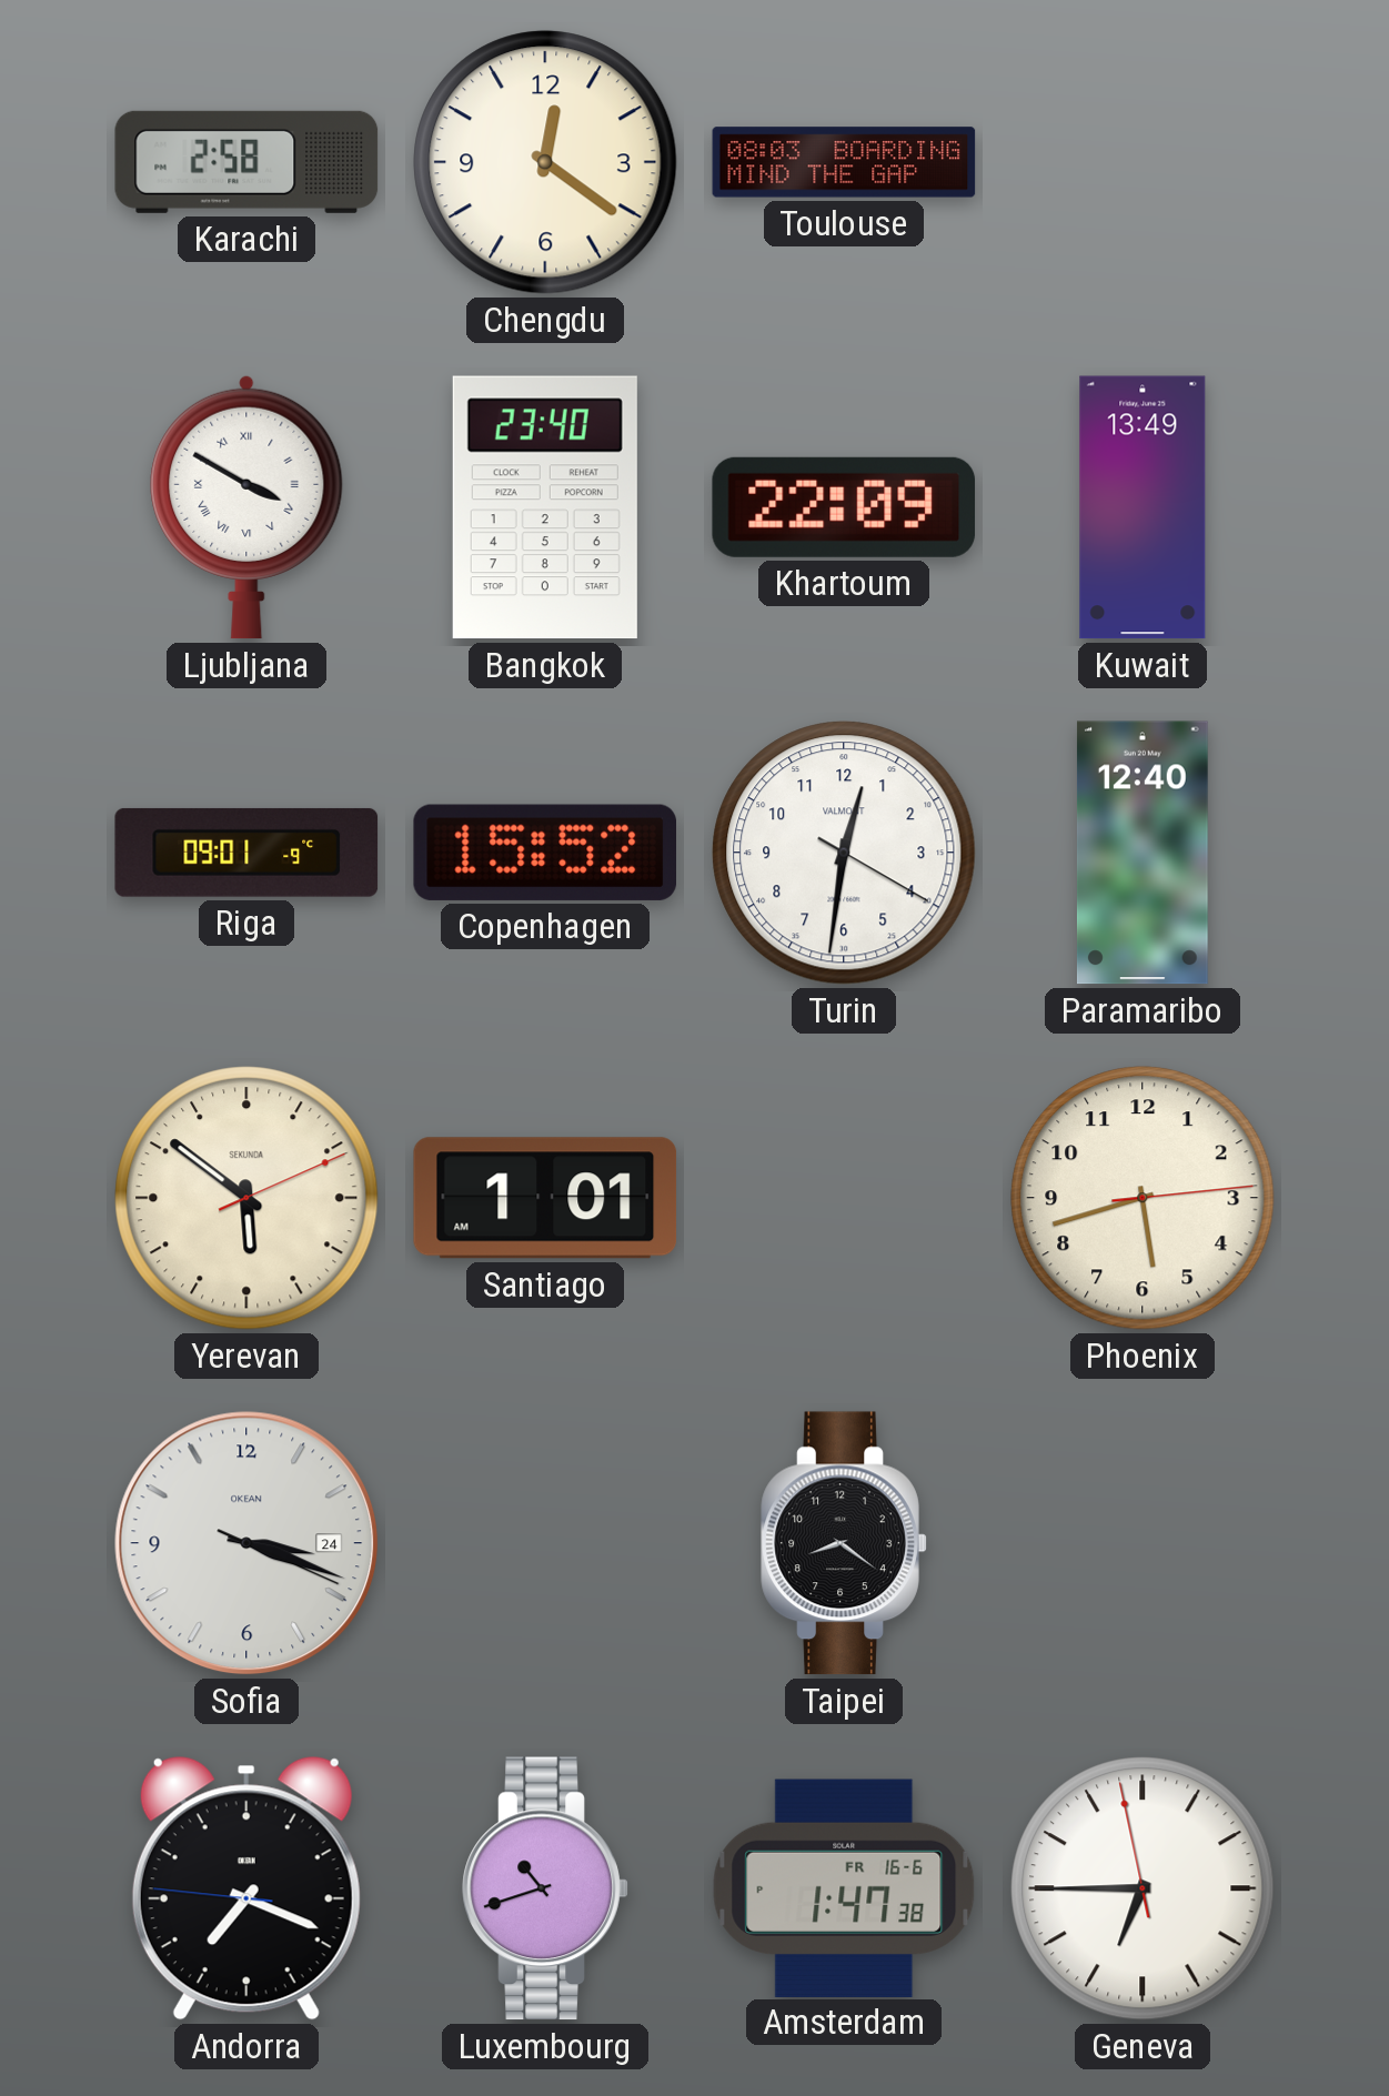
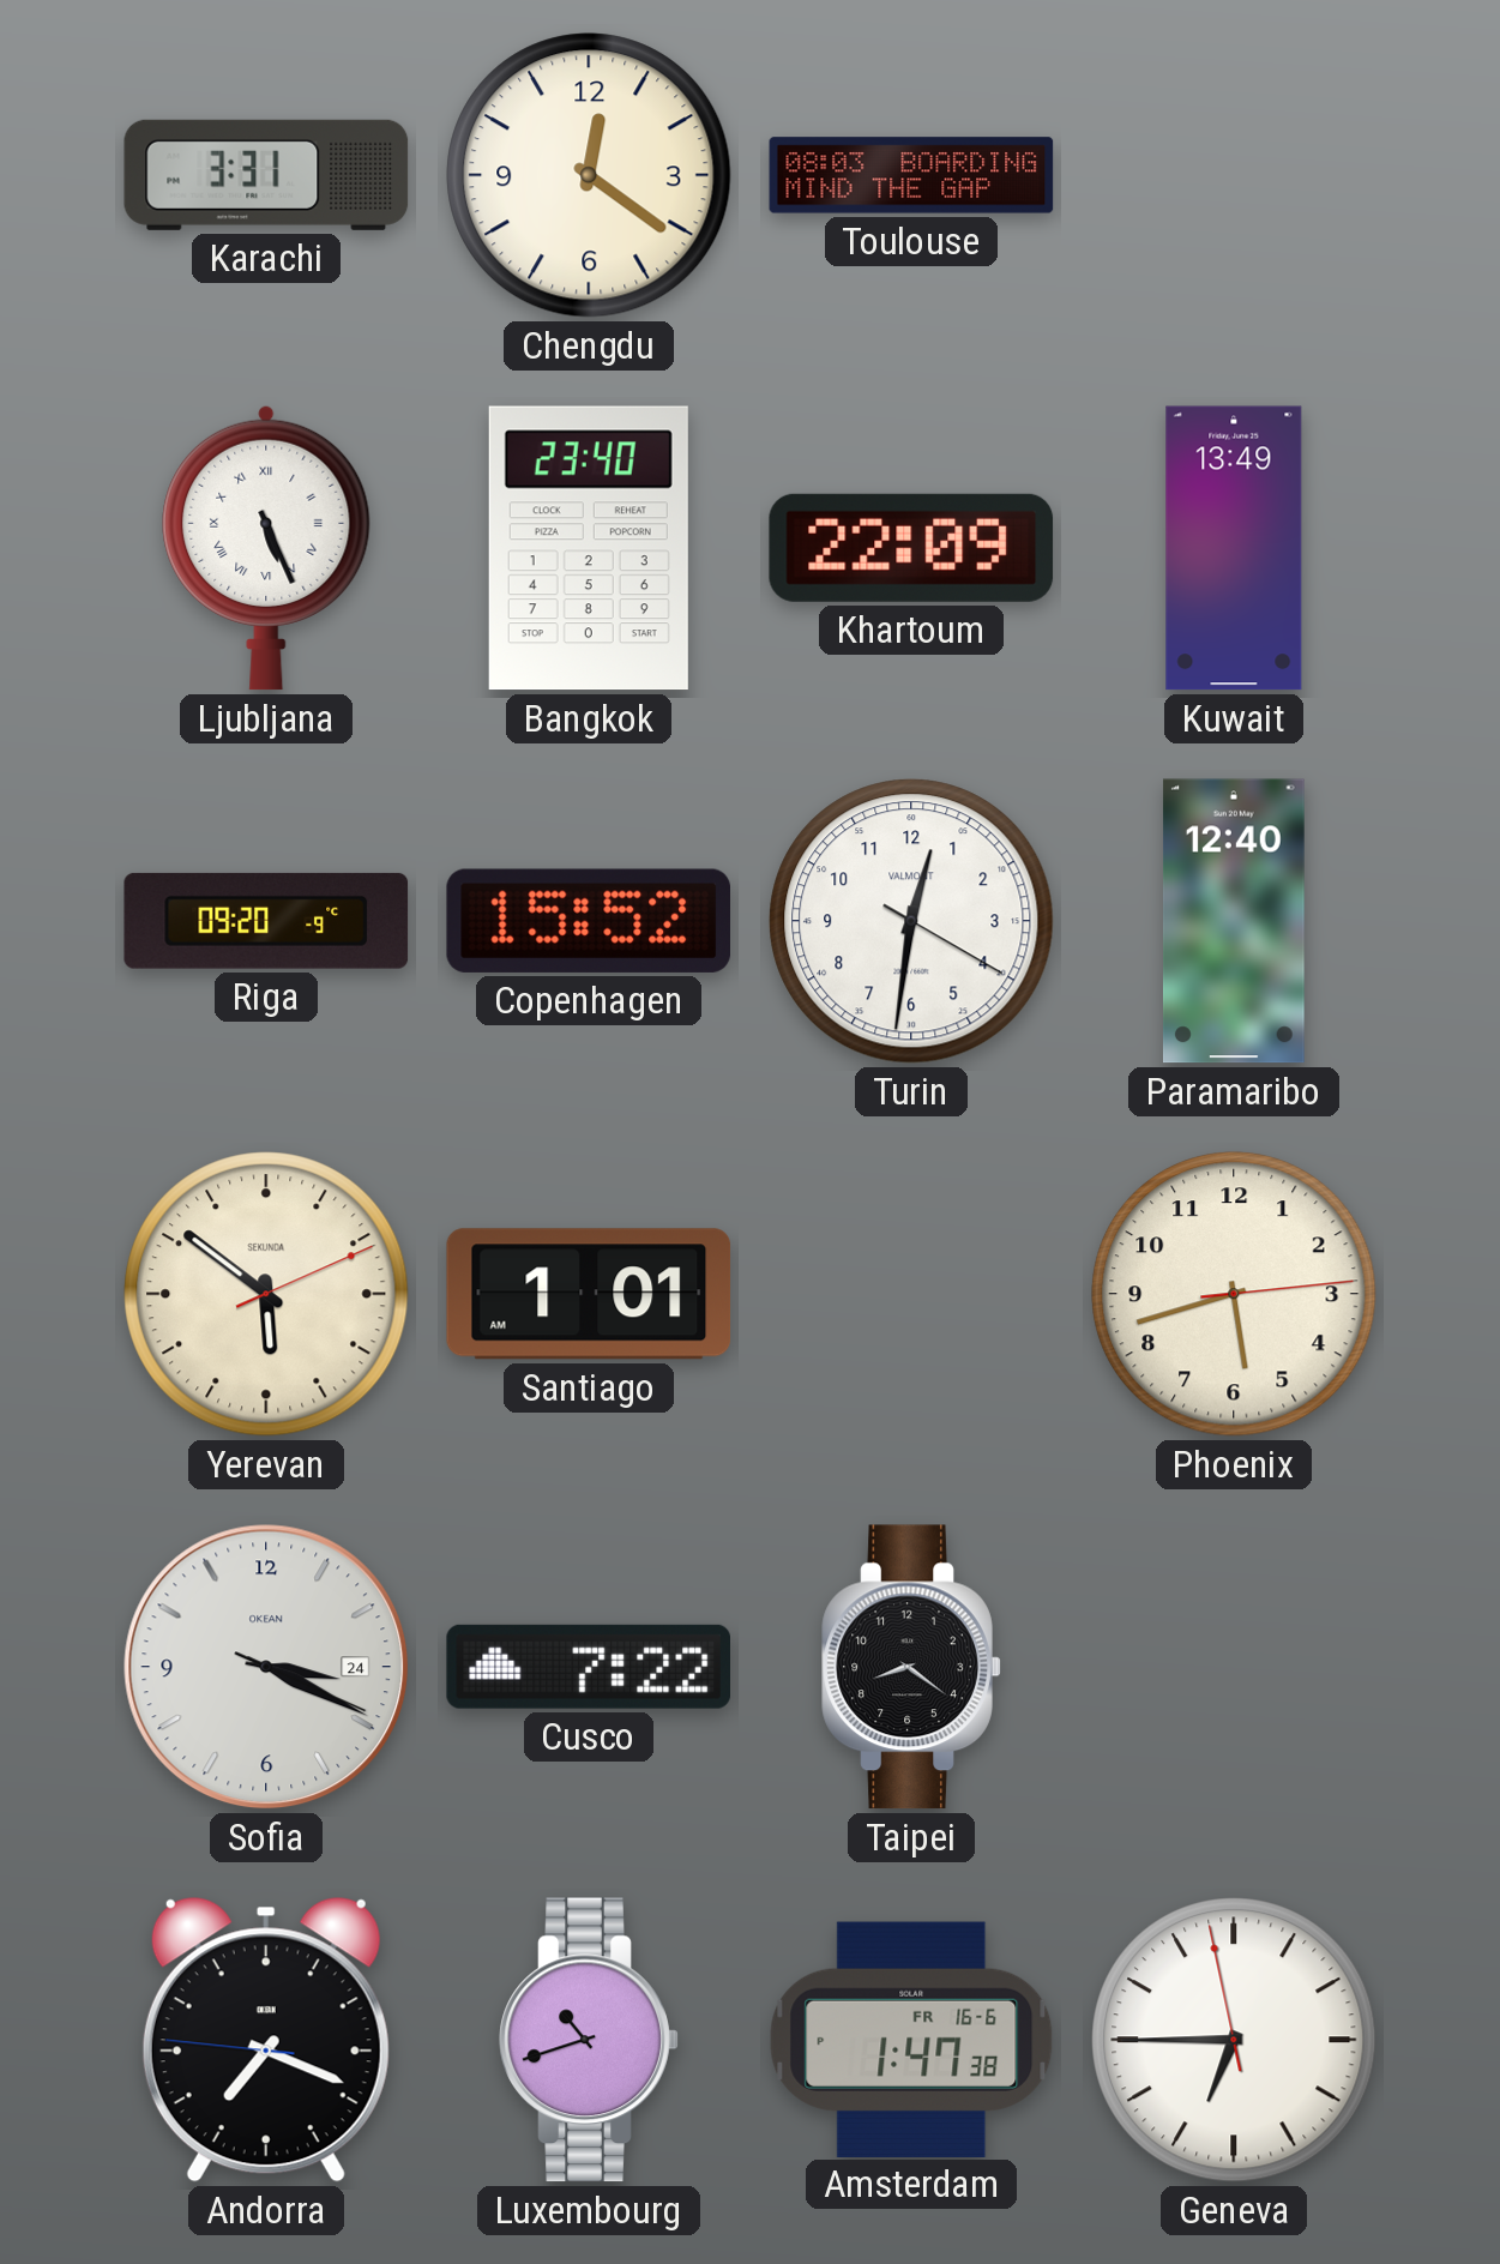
Karachi: 2:58 -> 3:31 (266, 175)
Ljubljana: 3:50 -> 5:26 (266, 548)
Riga: 09:01 -> 09:20 (266, 921)
Sofia: 3:18 -> 3:19 (266, 1667)
Cusco: none -> 7:22 (588, 1667)
